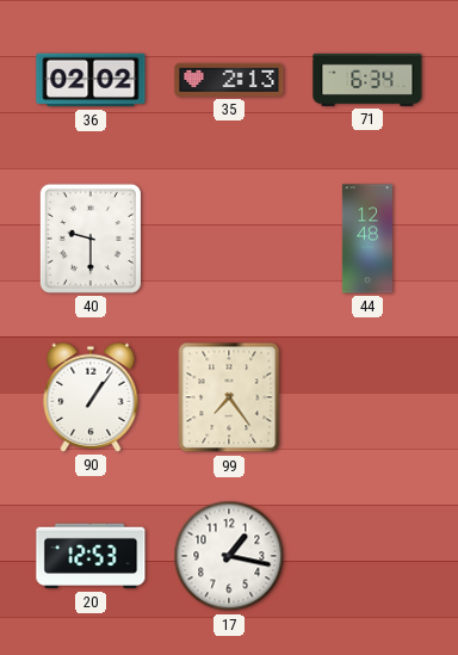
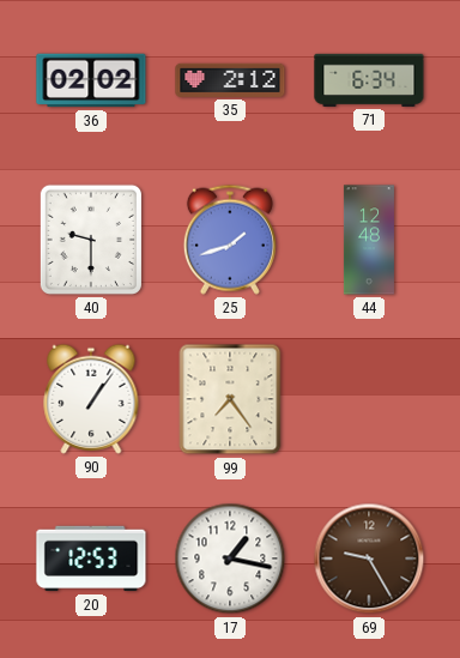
35: 2:13 -> 2:12 (230, 80)
25: none -> 1:42 (230, 240)
69: none -> 9:25 (369, 559)
